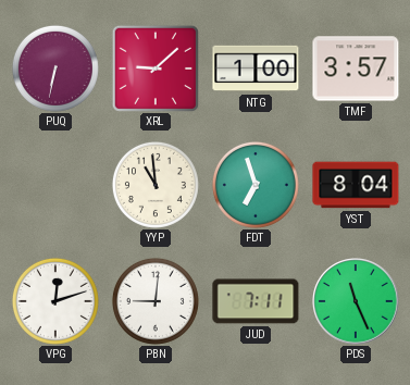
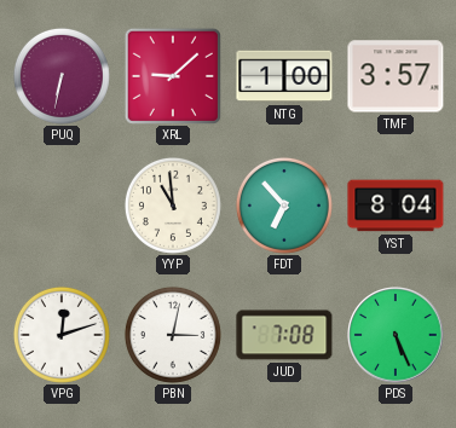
FDT: 6:57 -> 6:53 (284, 206)
PBN: 9:01 -> 3:02 (173, 335)
JUD: 7:11 -> 7:08 (284, 335)
PDS: 11:26 -> 5:26 (396, 335)
